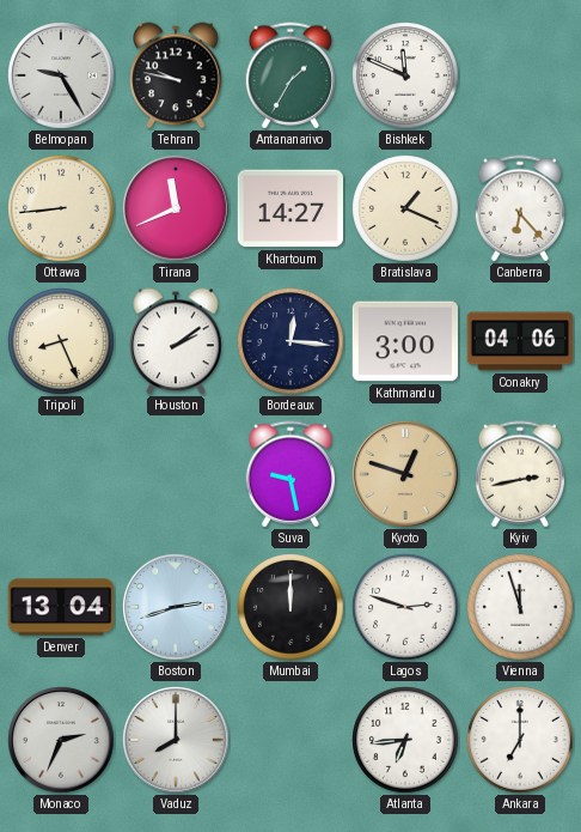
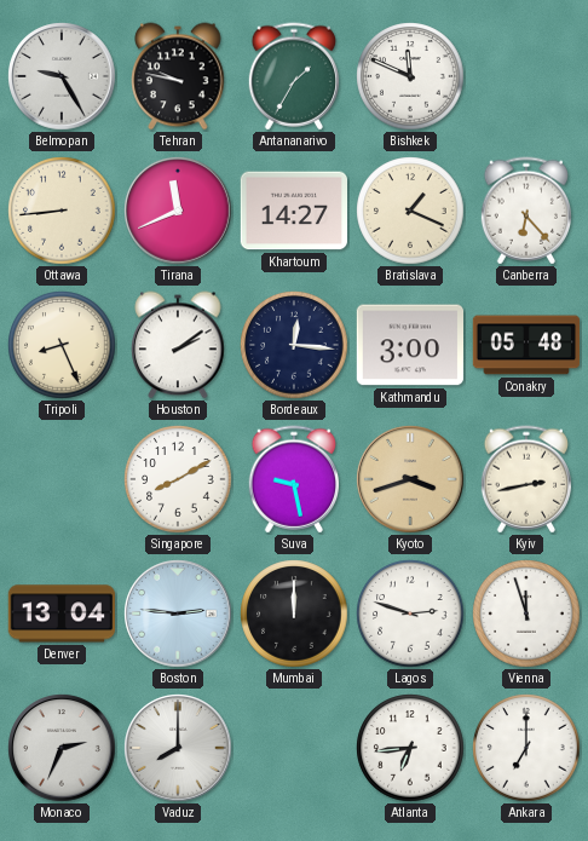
Conakry: 04:06 -> 05:48 (526, 345)
Singapore: none -> 8:10 (178, 479)
Kyoto: 12:48 -> 3:42 (410, 479)
Boston: 2:42 -> 2:46 (178, 614)
